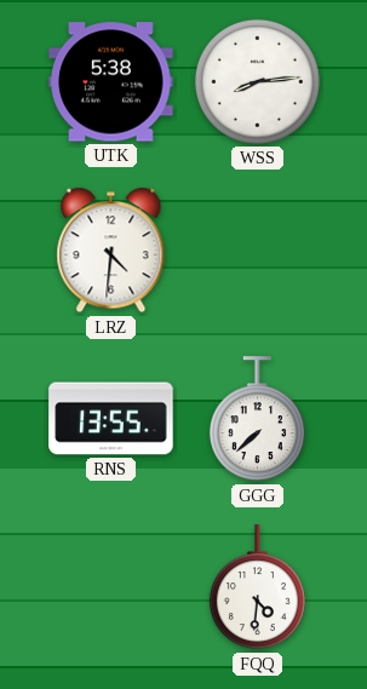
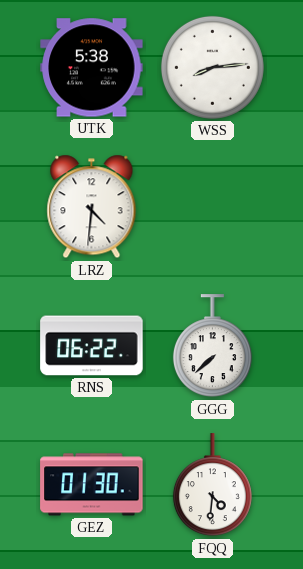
RNS: 13:55 -> 06:22 (92, 346)
GEZ: none -> 01:30 (92, 485)
